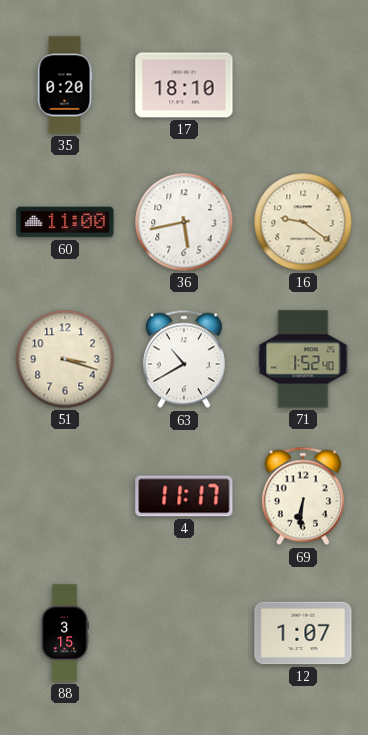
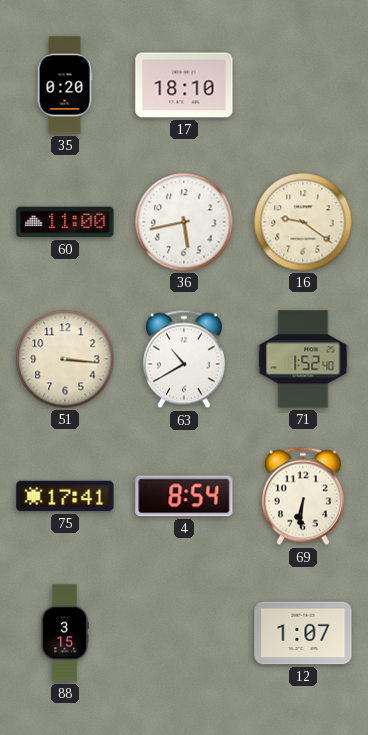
51: 3:18 -> 3:16 (65, 359)
75: none -> 17:41 (65, 496)
4: 11:17 -> 8:54 (184, 496)
